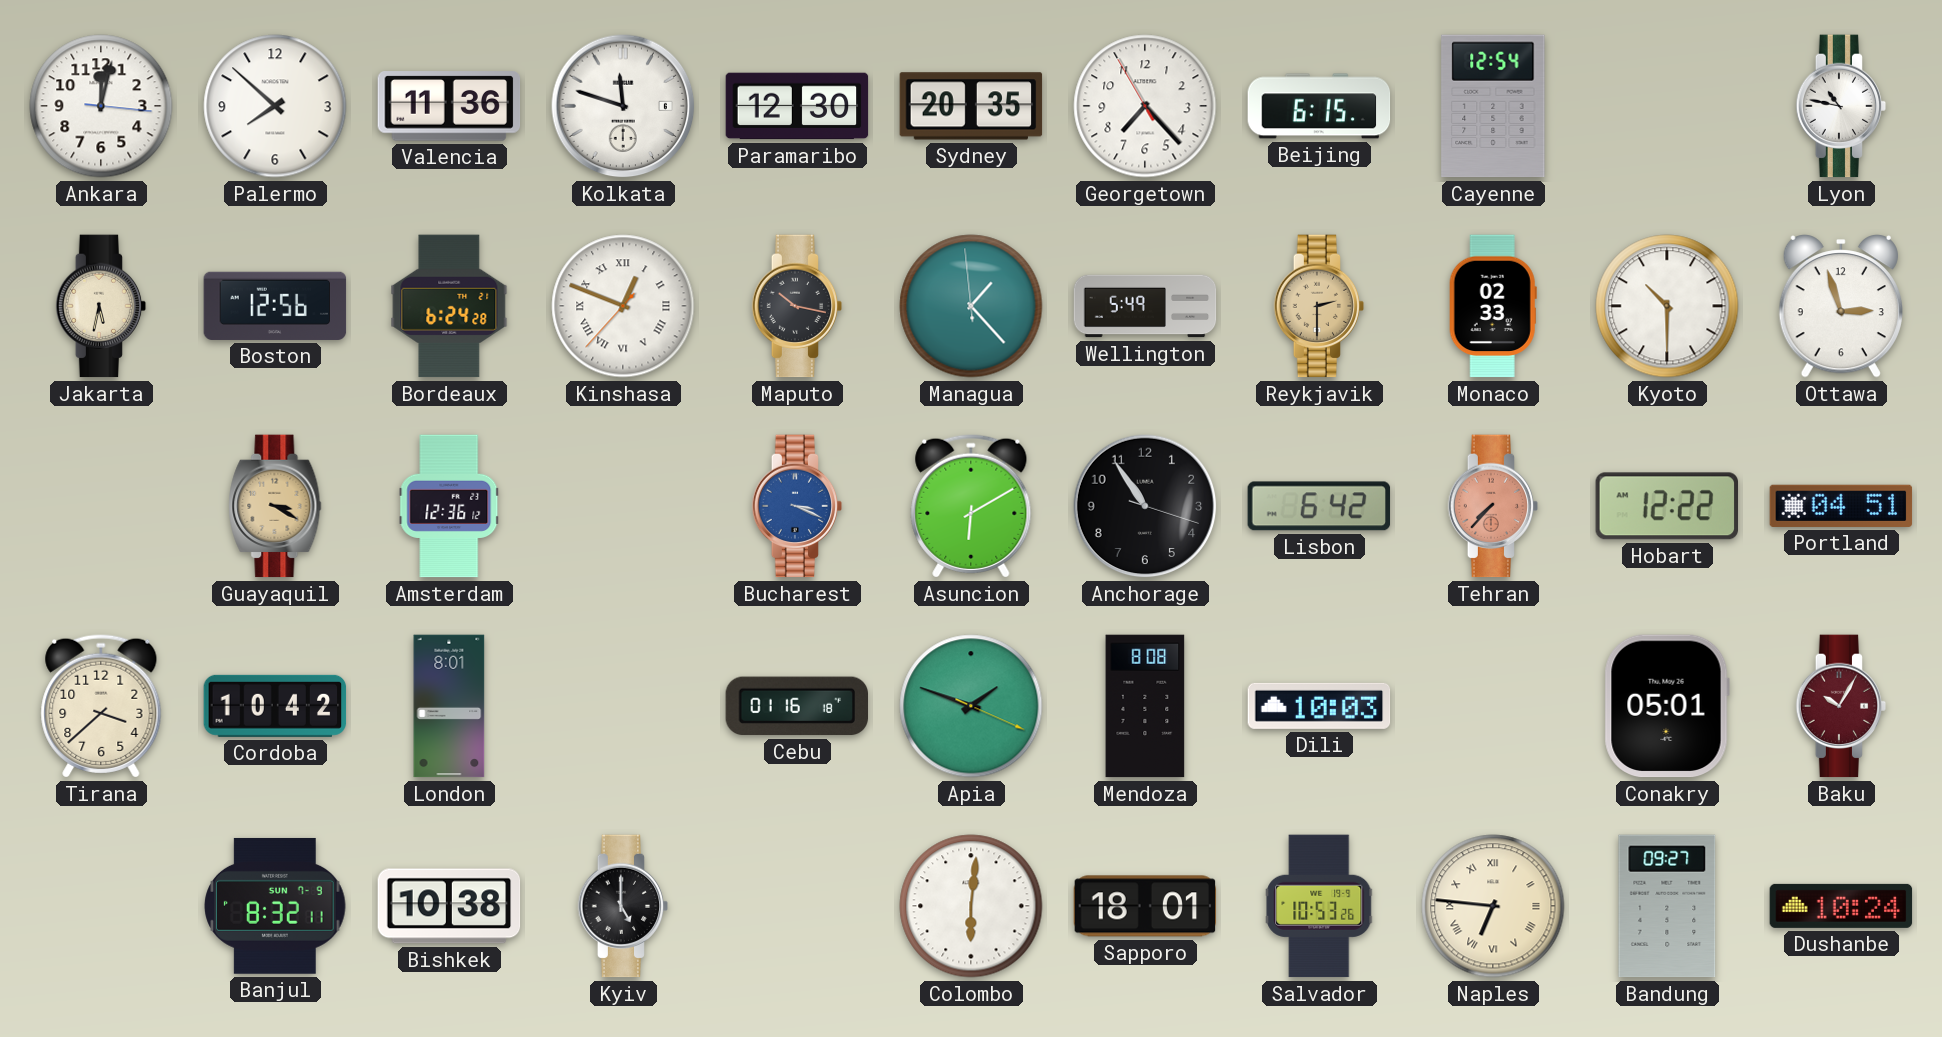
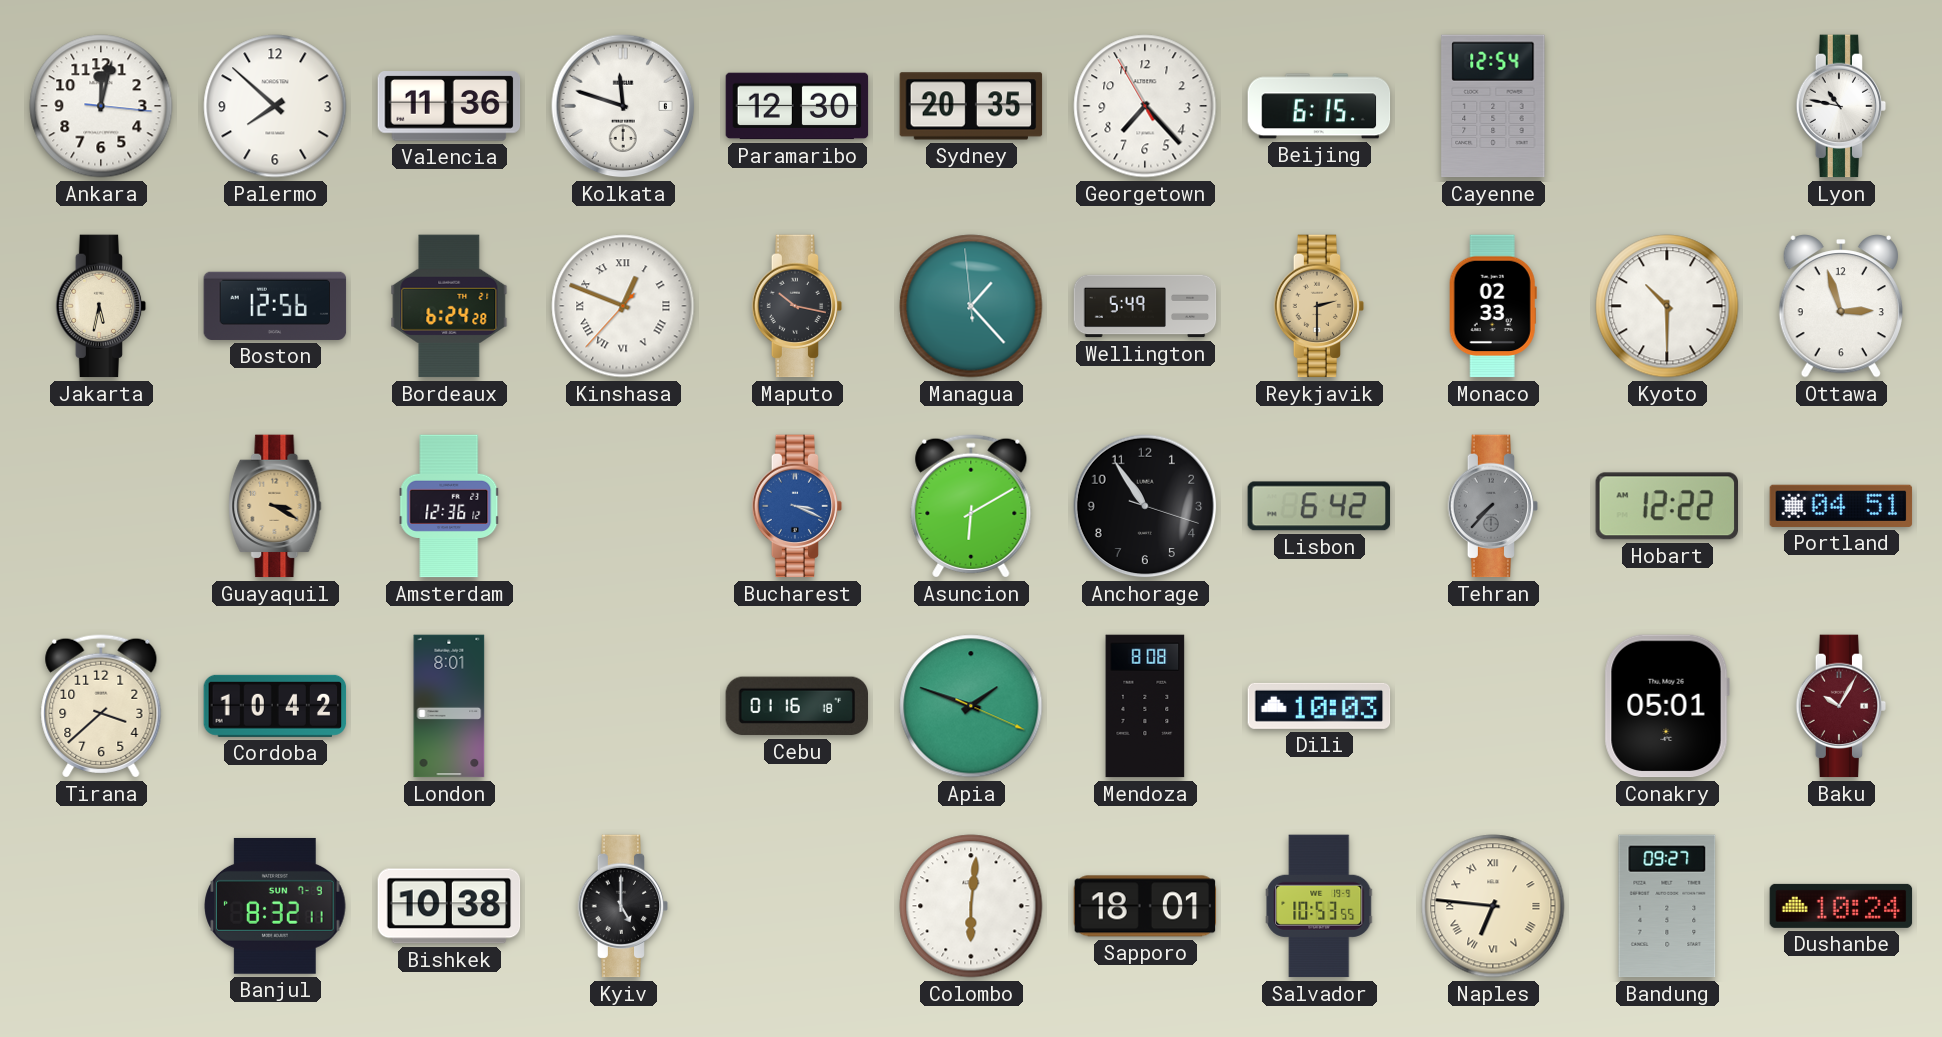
Tehran dial: salmon -> grey (1493, 506)
Salvador: 10:53:26 -> 10:53:55 (1319, 906)
